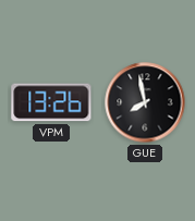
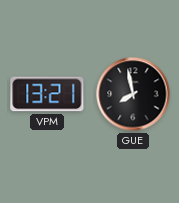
VPM: 13:26 -> 13:21 (47, 94)
